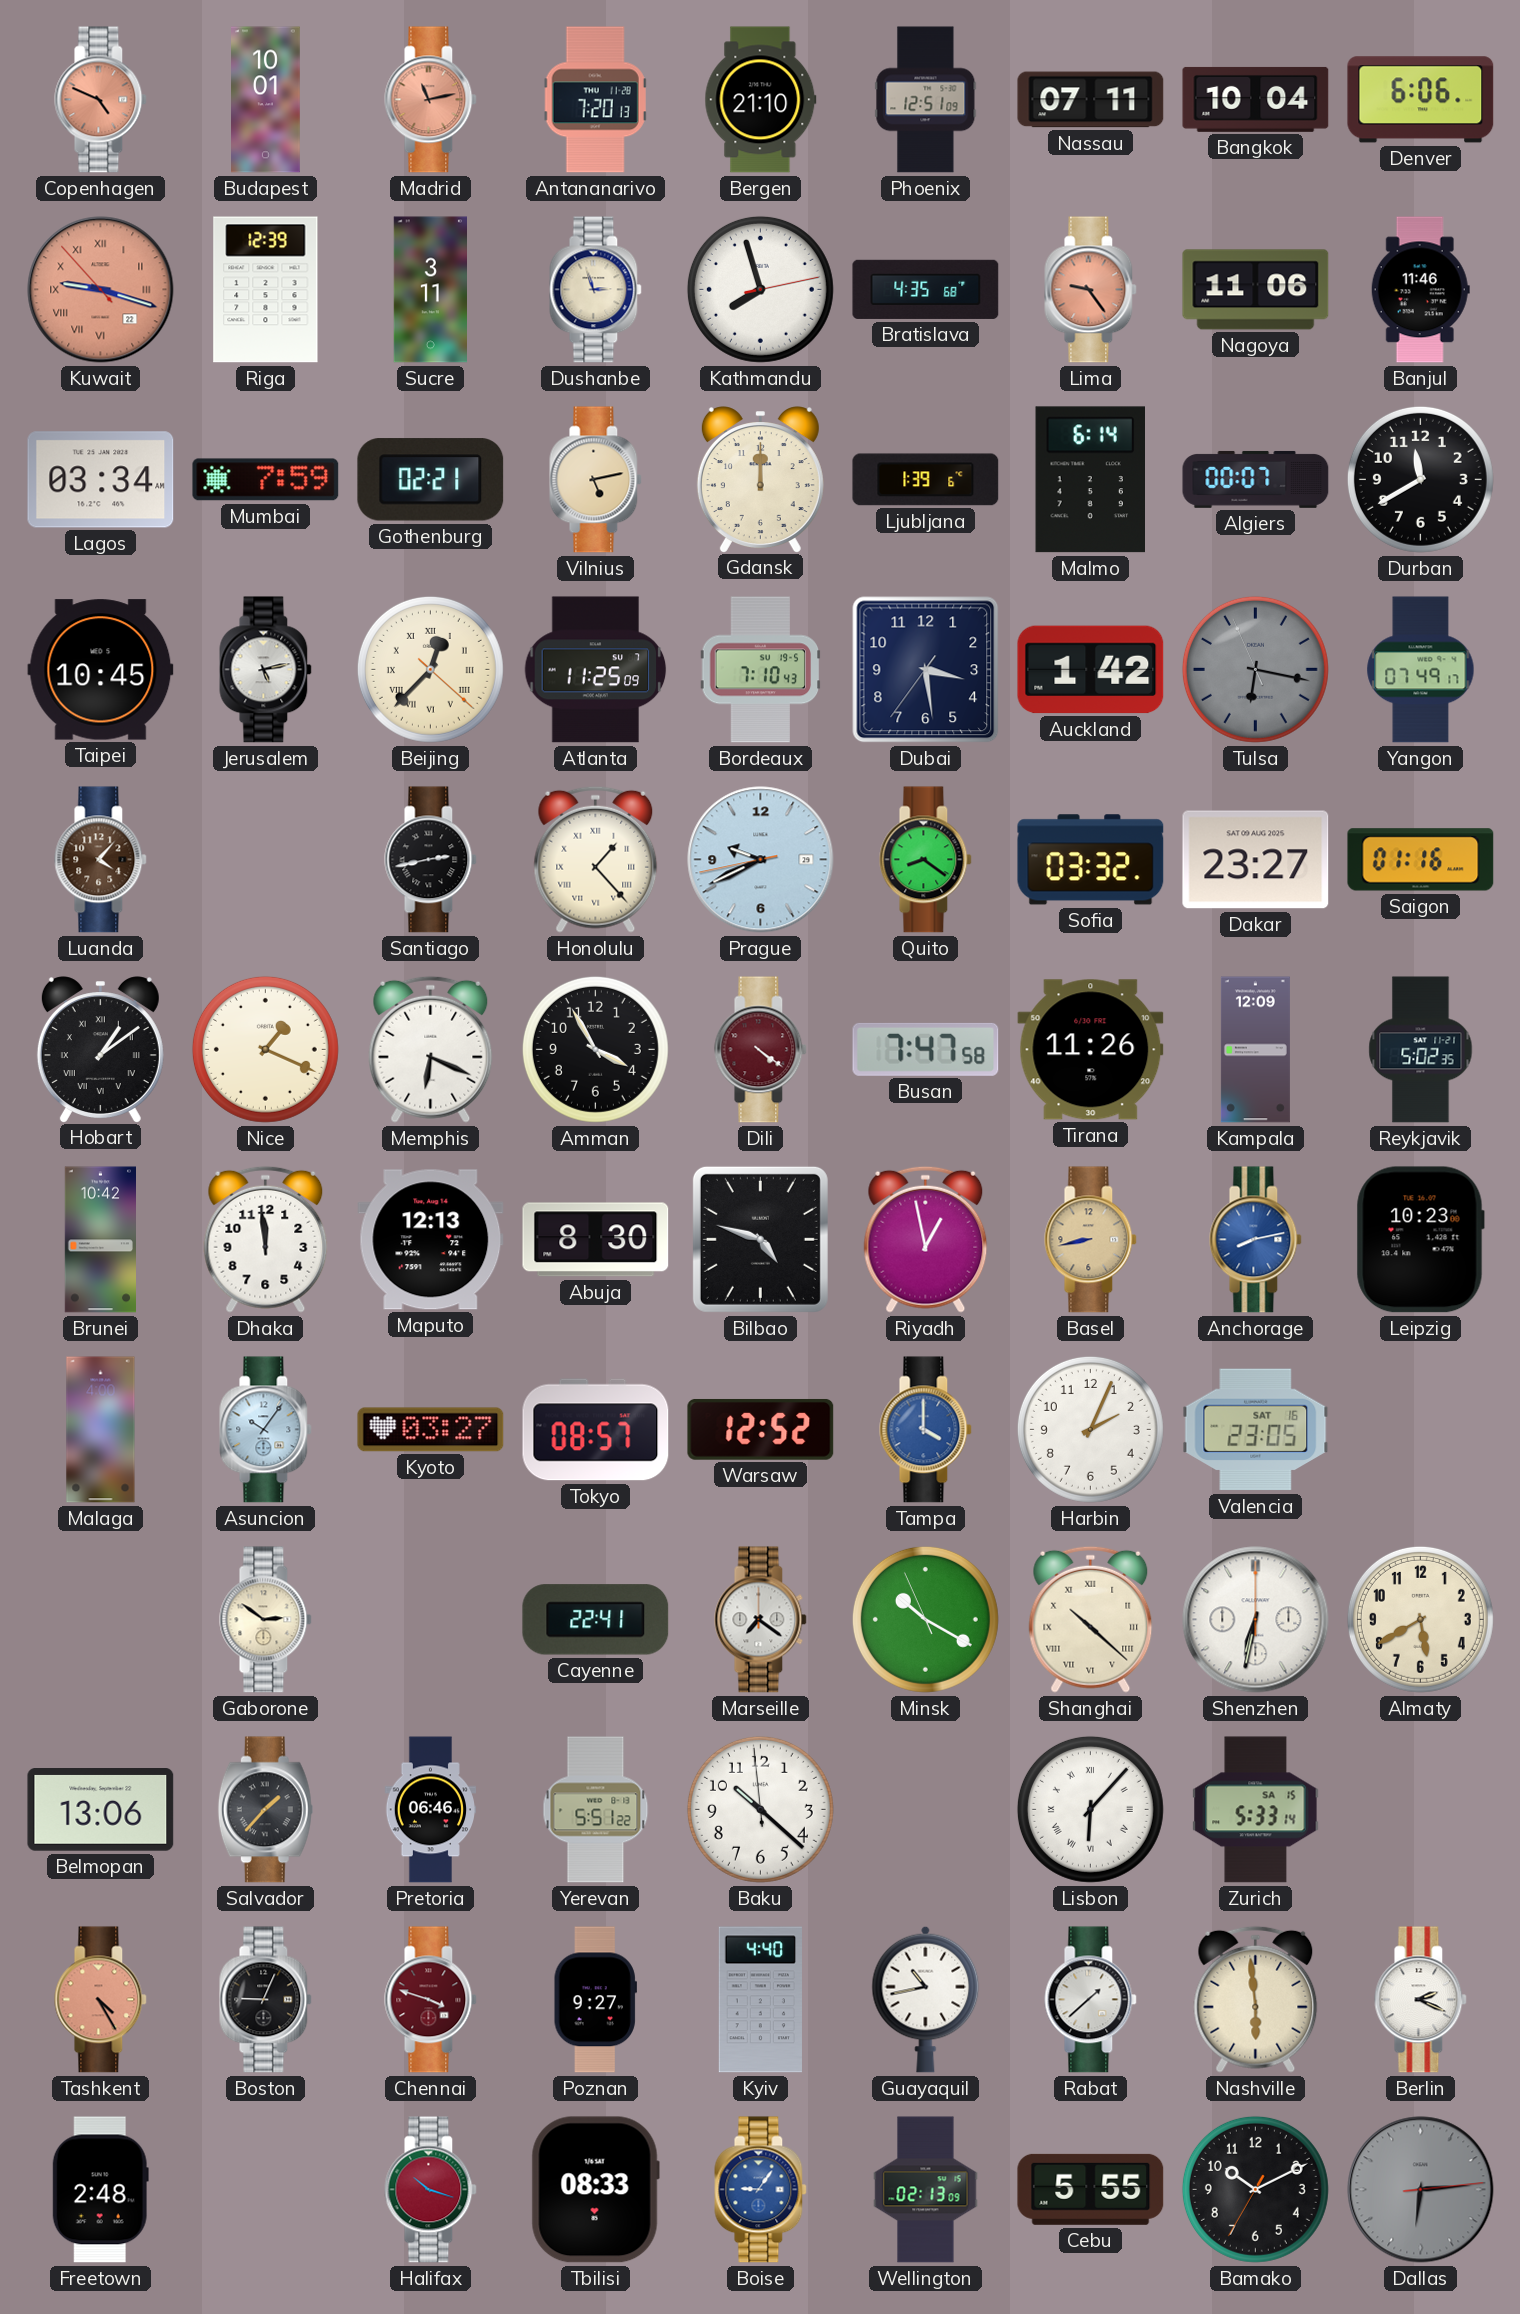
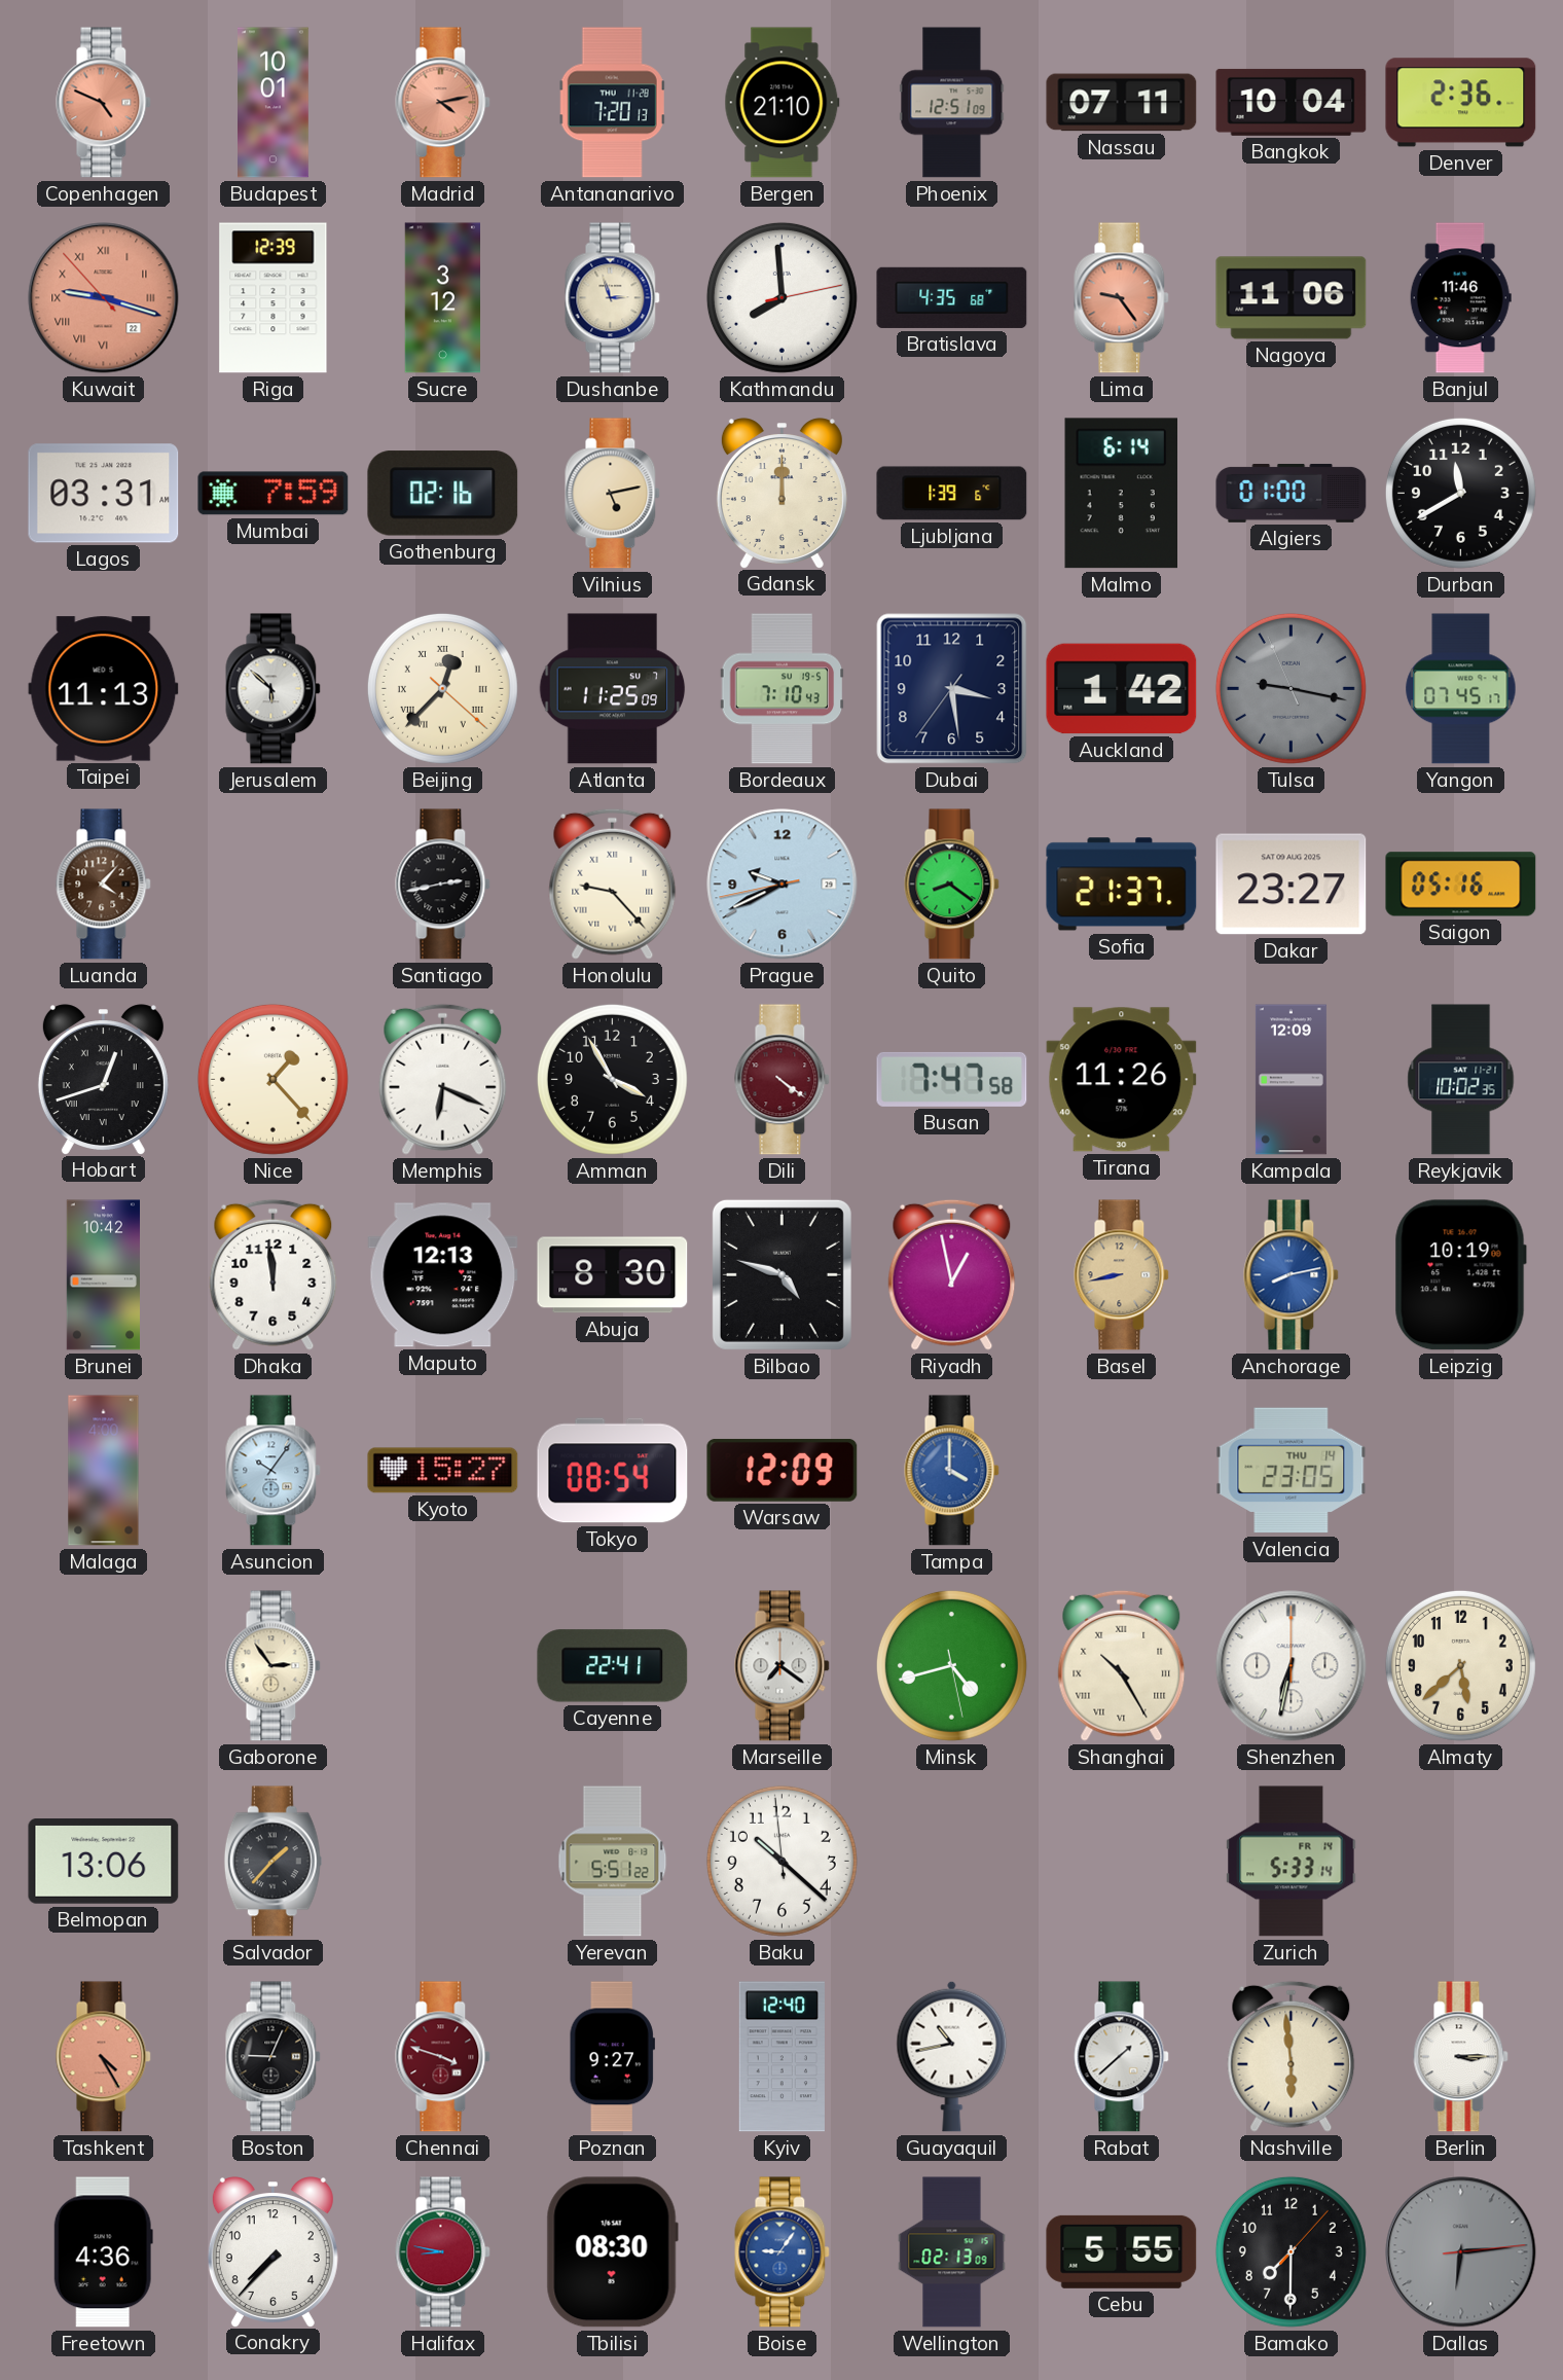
Madrid: 11:13 -> 4:13 (443, 103)
Denver: 6:06 -> 2:36 (1461, 103)
Sucre: 3:11 -> 3:12 (442, 298)
Kathmandu: 7:57 -> 7:59 (781, 297)
Lagos: 03:34 -> 03:31 (104, 494)
Gothenburg: 02:21 -> 02:16 (443, 494)
Algiers: 00:07 -> 01:00 (1292, 493)
Taipei: 10:45 -> 11:13 (104, 689)
Jerusalem: 5:13 -> 5:52 (274, 689)
Tulsa: 6:16 -> 9:16 (1291, 688)
Yangon: 07:49 -> 07:45 (1461, 689)
Honolulu: 1:23 -> 9:23 (613, 884)
Sofia: 03:32 -> 21:37 (1122, 885)
Saigon: 01:16 -> 05:16 (1461, 885)
Hobart: 1:09 -> 12:42 (103, 1079)
Nice: 1:19 -> 1:23 (272, 1079)
Reykjavik: 5:02 -> 10:02 (1461, 1080)
Leipzig: 10:23 -> 10:19 (1460, 1275)
Kyoto: 03:27 -> 15:27 (443, 1471)
Tokyo: 08:57 -> 08:54 (613, 1471)
Warsaw: 12:52 -> 12:09 (783, 1470)
Harbin: 2:04 -> none (1090, 1429)
Valencia date: SAT 16 -> THU 14 (1292, 1471)
Gaborone: 2:51 -> 2:54 (274, 1666)
Minsk: 10:19 -> 4:42 (951, 1665)
Shanghai: 10:22 -> 10:25 (1122, 1665)
Almaty: 5:40 -> 5:38 (1460, 1665)
Pretoria: 06:46 -> none (431, 1810)
Lisbon: 6:07 -> none (1090, 1809)
Zurich date: SA 15 -> FR 14 (1292, 1862)
Kyiv: 4:40 -> 12:40 (781, 2057)
Berlin: 2:19 -> 3:15 (1461, 2057)
Freetown: 2:48 -> 4:36 (103, 2252)
Conakry: none -> 7:37 (272, 2251)
Halifax: 10:18 -> 8:47 (443, 2252)
Tbilisi: 08:33 -> 08:30 (612, 2252)
Bamako: 10:10 -> 7:30 (1291, 2251)
